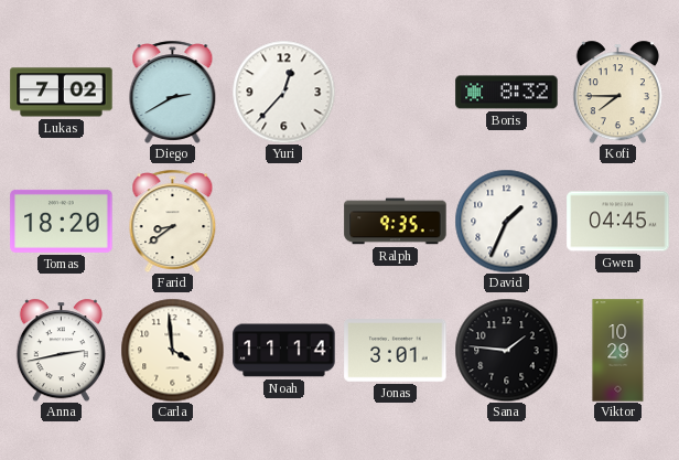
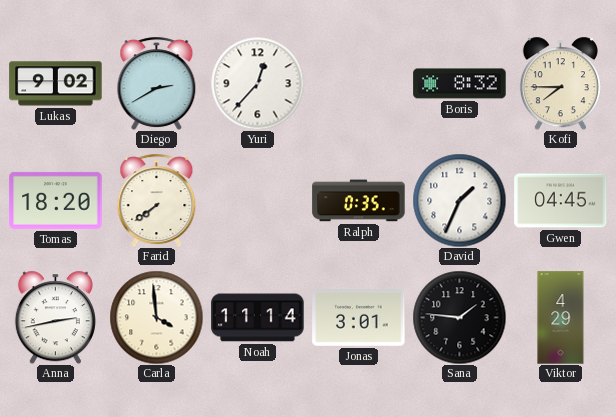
Lukas: 7:02 -> 9:02 (56, 84)
Farid: 8:39 -> 7:39 (157, 200)
Ralph: 9:35 -> 0:35 (359, 201)
Viktor: 10:29 -> 4:29 (561, 318)
